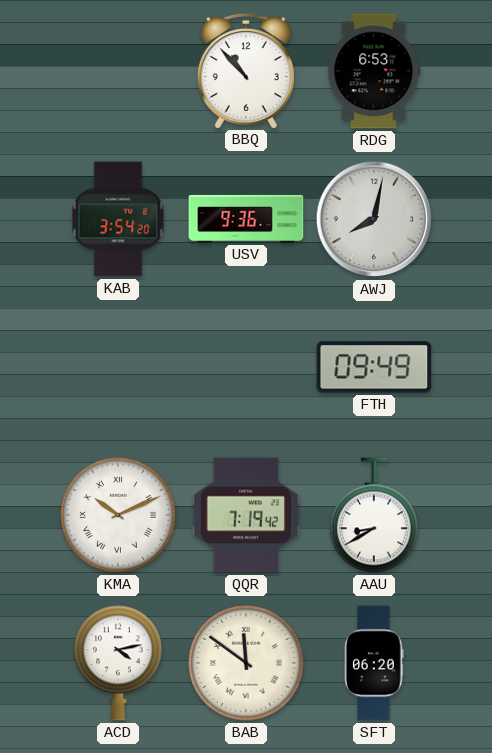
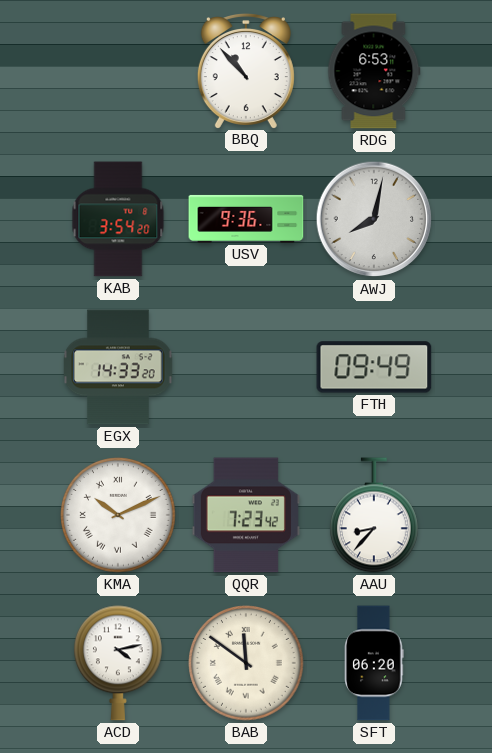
EGX: none -> 14:33 (119, 367)
QQR: 7:19 -> 7:23 (246, 515)
AAU: 8:40 -> 8:37 (374, 515)
